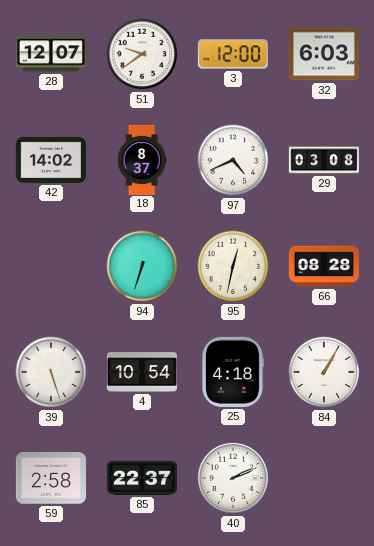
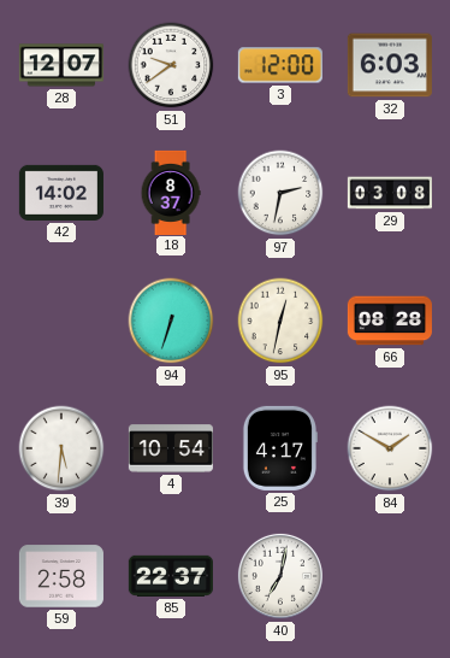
97: 4:41 -> 2:32 (280, 193)
39: 5:27 -> 5:31 (61, 448)
25: 4:18 -> 4:17 (279, 448)
84: 1:05 -> 1:50 (390, 448)
40: 2:11 -> 7:02 (280, 576)
